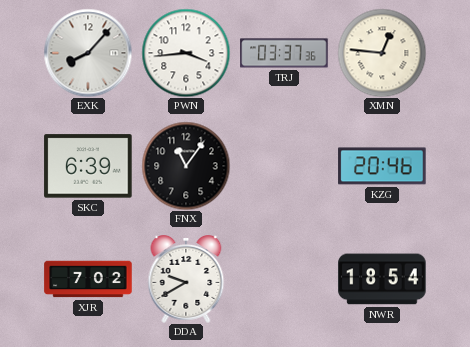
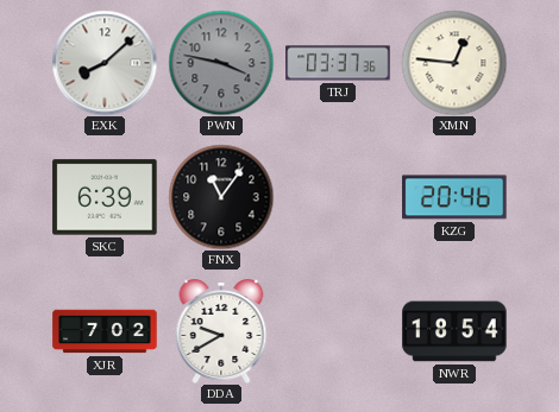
EXK: 8:07 -> 8:08 (105, 63)
PWN: 3:44 -> 3:47 (221, 63)
PWN dial: white -> grey (221, 63)
